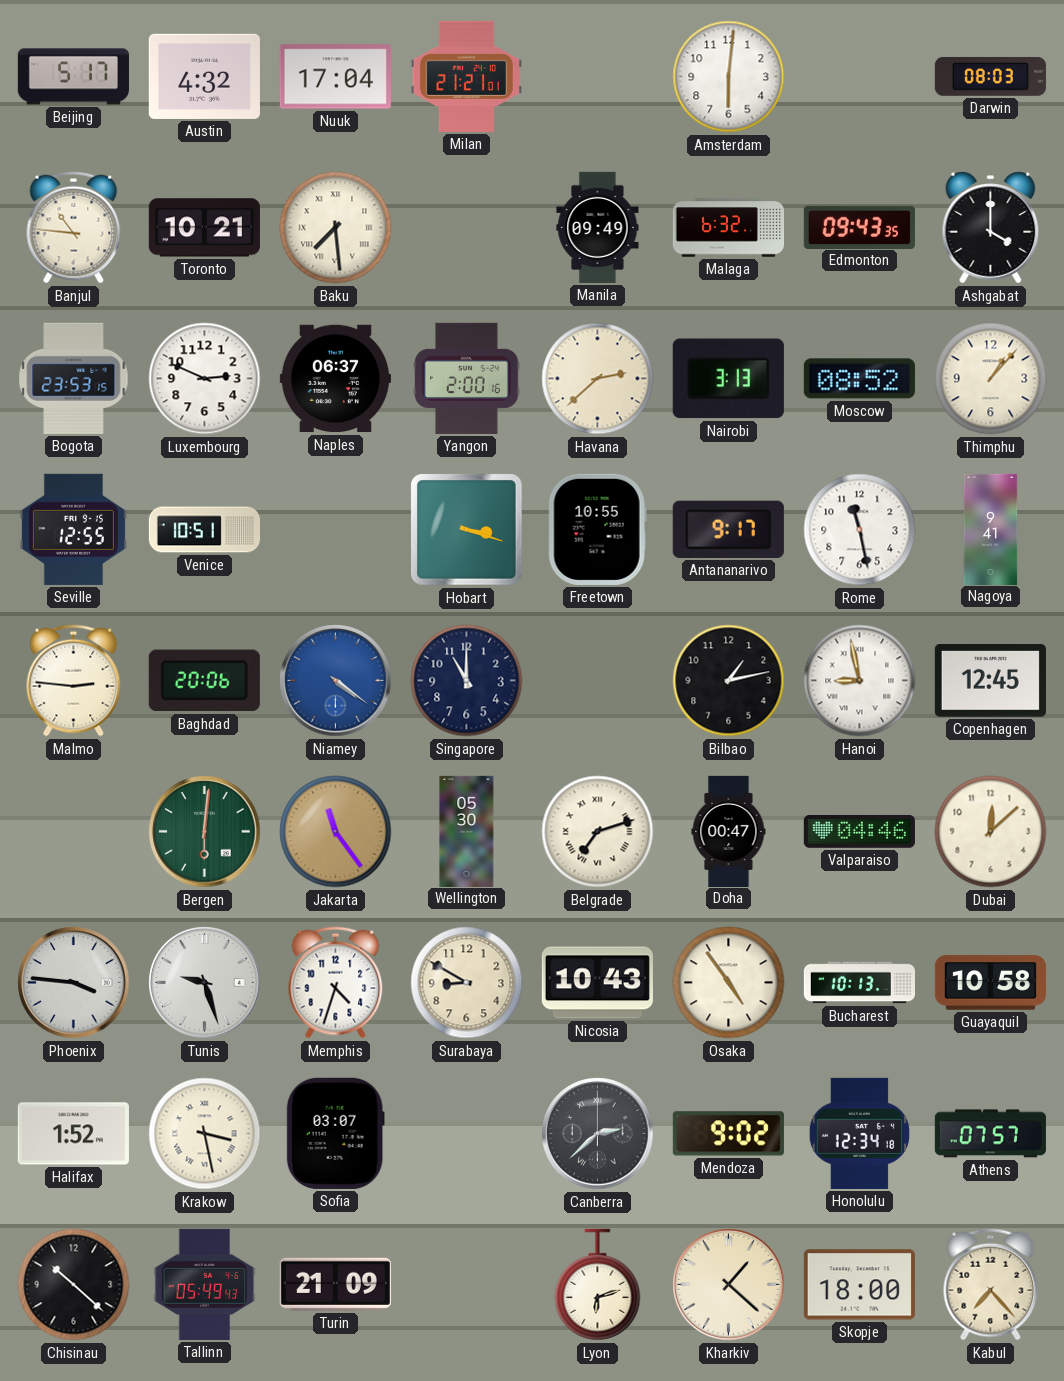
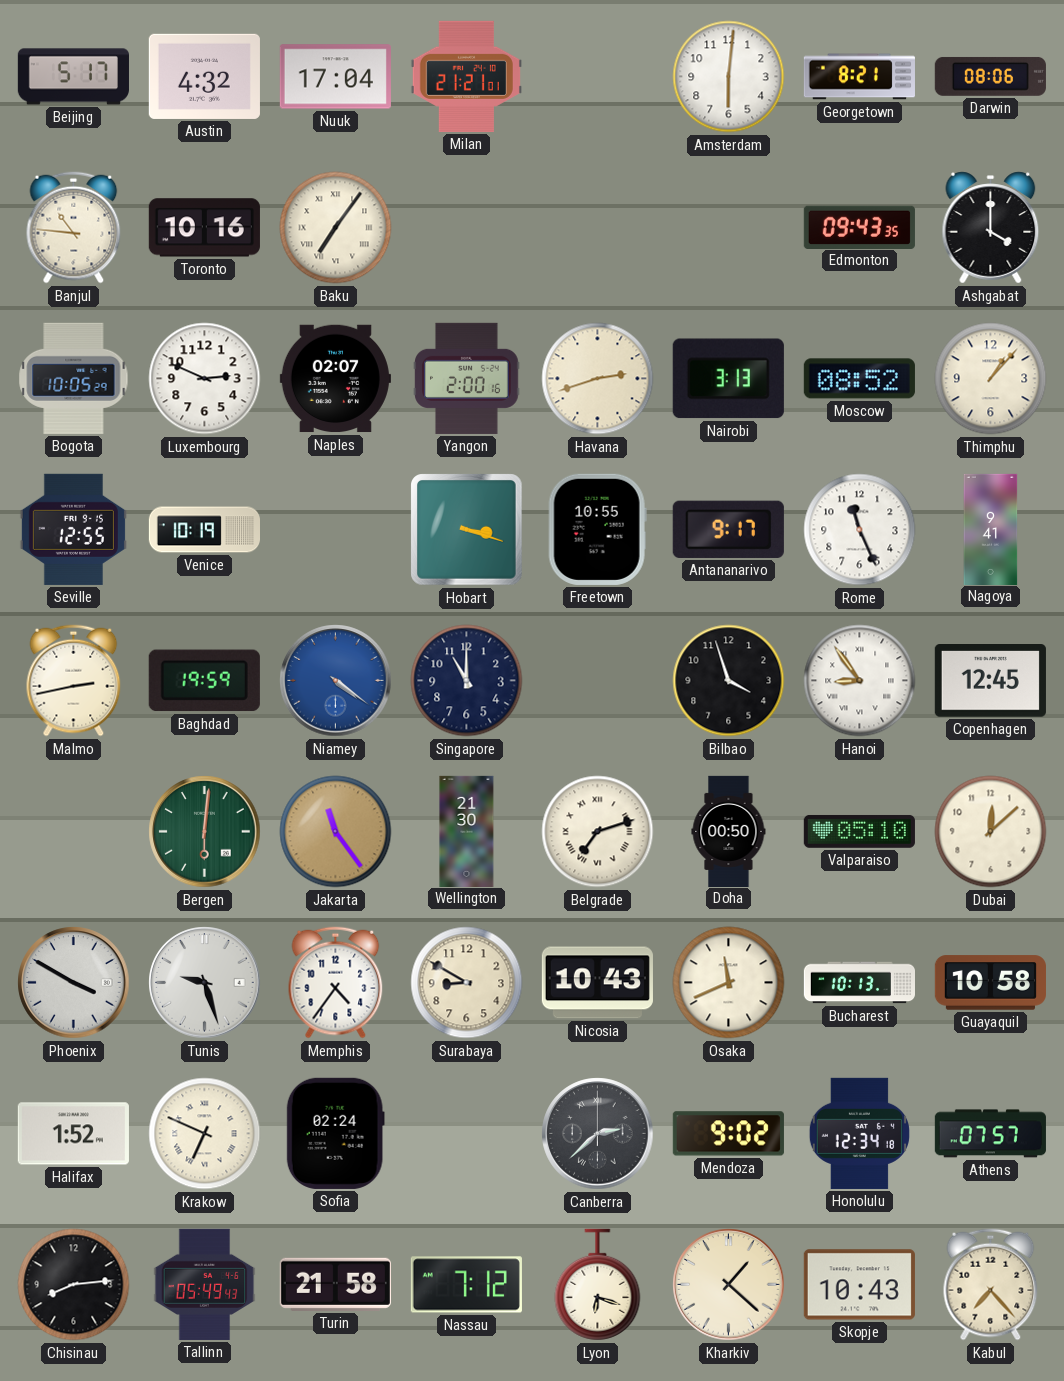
Georgetown: none -> 8:21 (859, 77)
Darwin: 08:03 -> 08:06 (990, 76)
Toronto: 10:21 -> 10:16 (204, 228)
Baku: 7:29 -> 7:06 (336, 228)
Manila: 09:49 -> none (598, 227)
Malaga: 6:32 -> none (728, 228)
Bogota: 23:53 -> 10:05 (74, 378)
Naples: 06:37 -> 02:07 (335, 379)
Havana: 2:38 -> 2:42 (598, 379)
Venice: 10:51 -> 10:19 (204, 530)
Rome: 11:28 -> 11:26 (860, 530)
Malmo: 2:46 -> 2:43 (74, 681)
Baghdad: 20:06 -> 19:59 (204, 681)
Bilbao: 1:13 -> 3:57 (729, 681)
Hanoi: 8:58 -> 8:54 (860, 681)
Wellington: 05:30 -> 21:30 (467, 831)
Doha: 00:47 -> 00:50 (729, 831)
Valparaiso: 04:46 -> 05:10 (859, 831)
Phoenix: 3:46 -> 3:50 (74, 983)
Memphis: 4:33 -> 4:36 (336, 983)
Osaka: 4:54 -> 11:41 (729, 983)
Krakow: 3:28 -> 6:49 (205, 1134)
Sofia: 03:07 -> 02:24 (335, 1133)
Chisinau: 10:22 -> 8:14 (74, 1285)
Turin: 21:09 -> 21:58 (335, 1284)
Nassau: none -> 7:12 (466, 1285)
Lyon: 6:12 -> 6:18 (598, 1285)
Skopje: 18:00 -> 10:43 (859, 1285)
